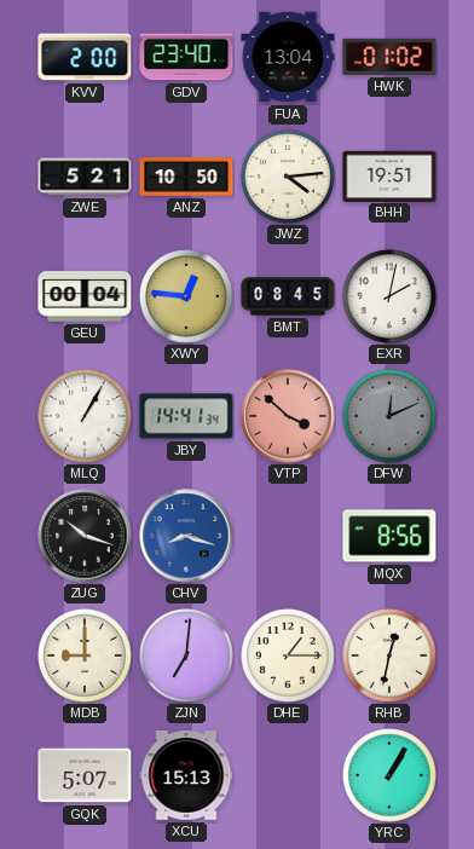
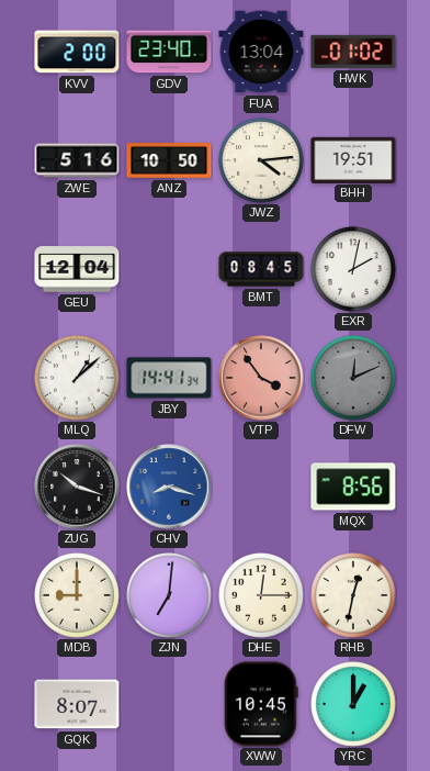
ZWE: 5:21 -> 5:16 (77, 160)
GEU: 00:04 -> 12:04 (77, 269)
XWY: 12:46 -> none (186, 296)
MLQ: 1:05 -> 1:08 (77, 378)
VTP: 3:52 -> 3:54 (261, 378)
DHE: 1:15 -> 12:15 (261, 595)
GQK: 5:07 -> 8:07 (77, 704)
XCU: 15:13 -> none (186, 776)
XWW: none -> 10:45 (261, 704)
YRC: 1:05 -> 1:00 (353, 704)
